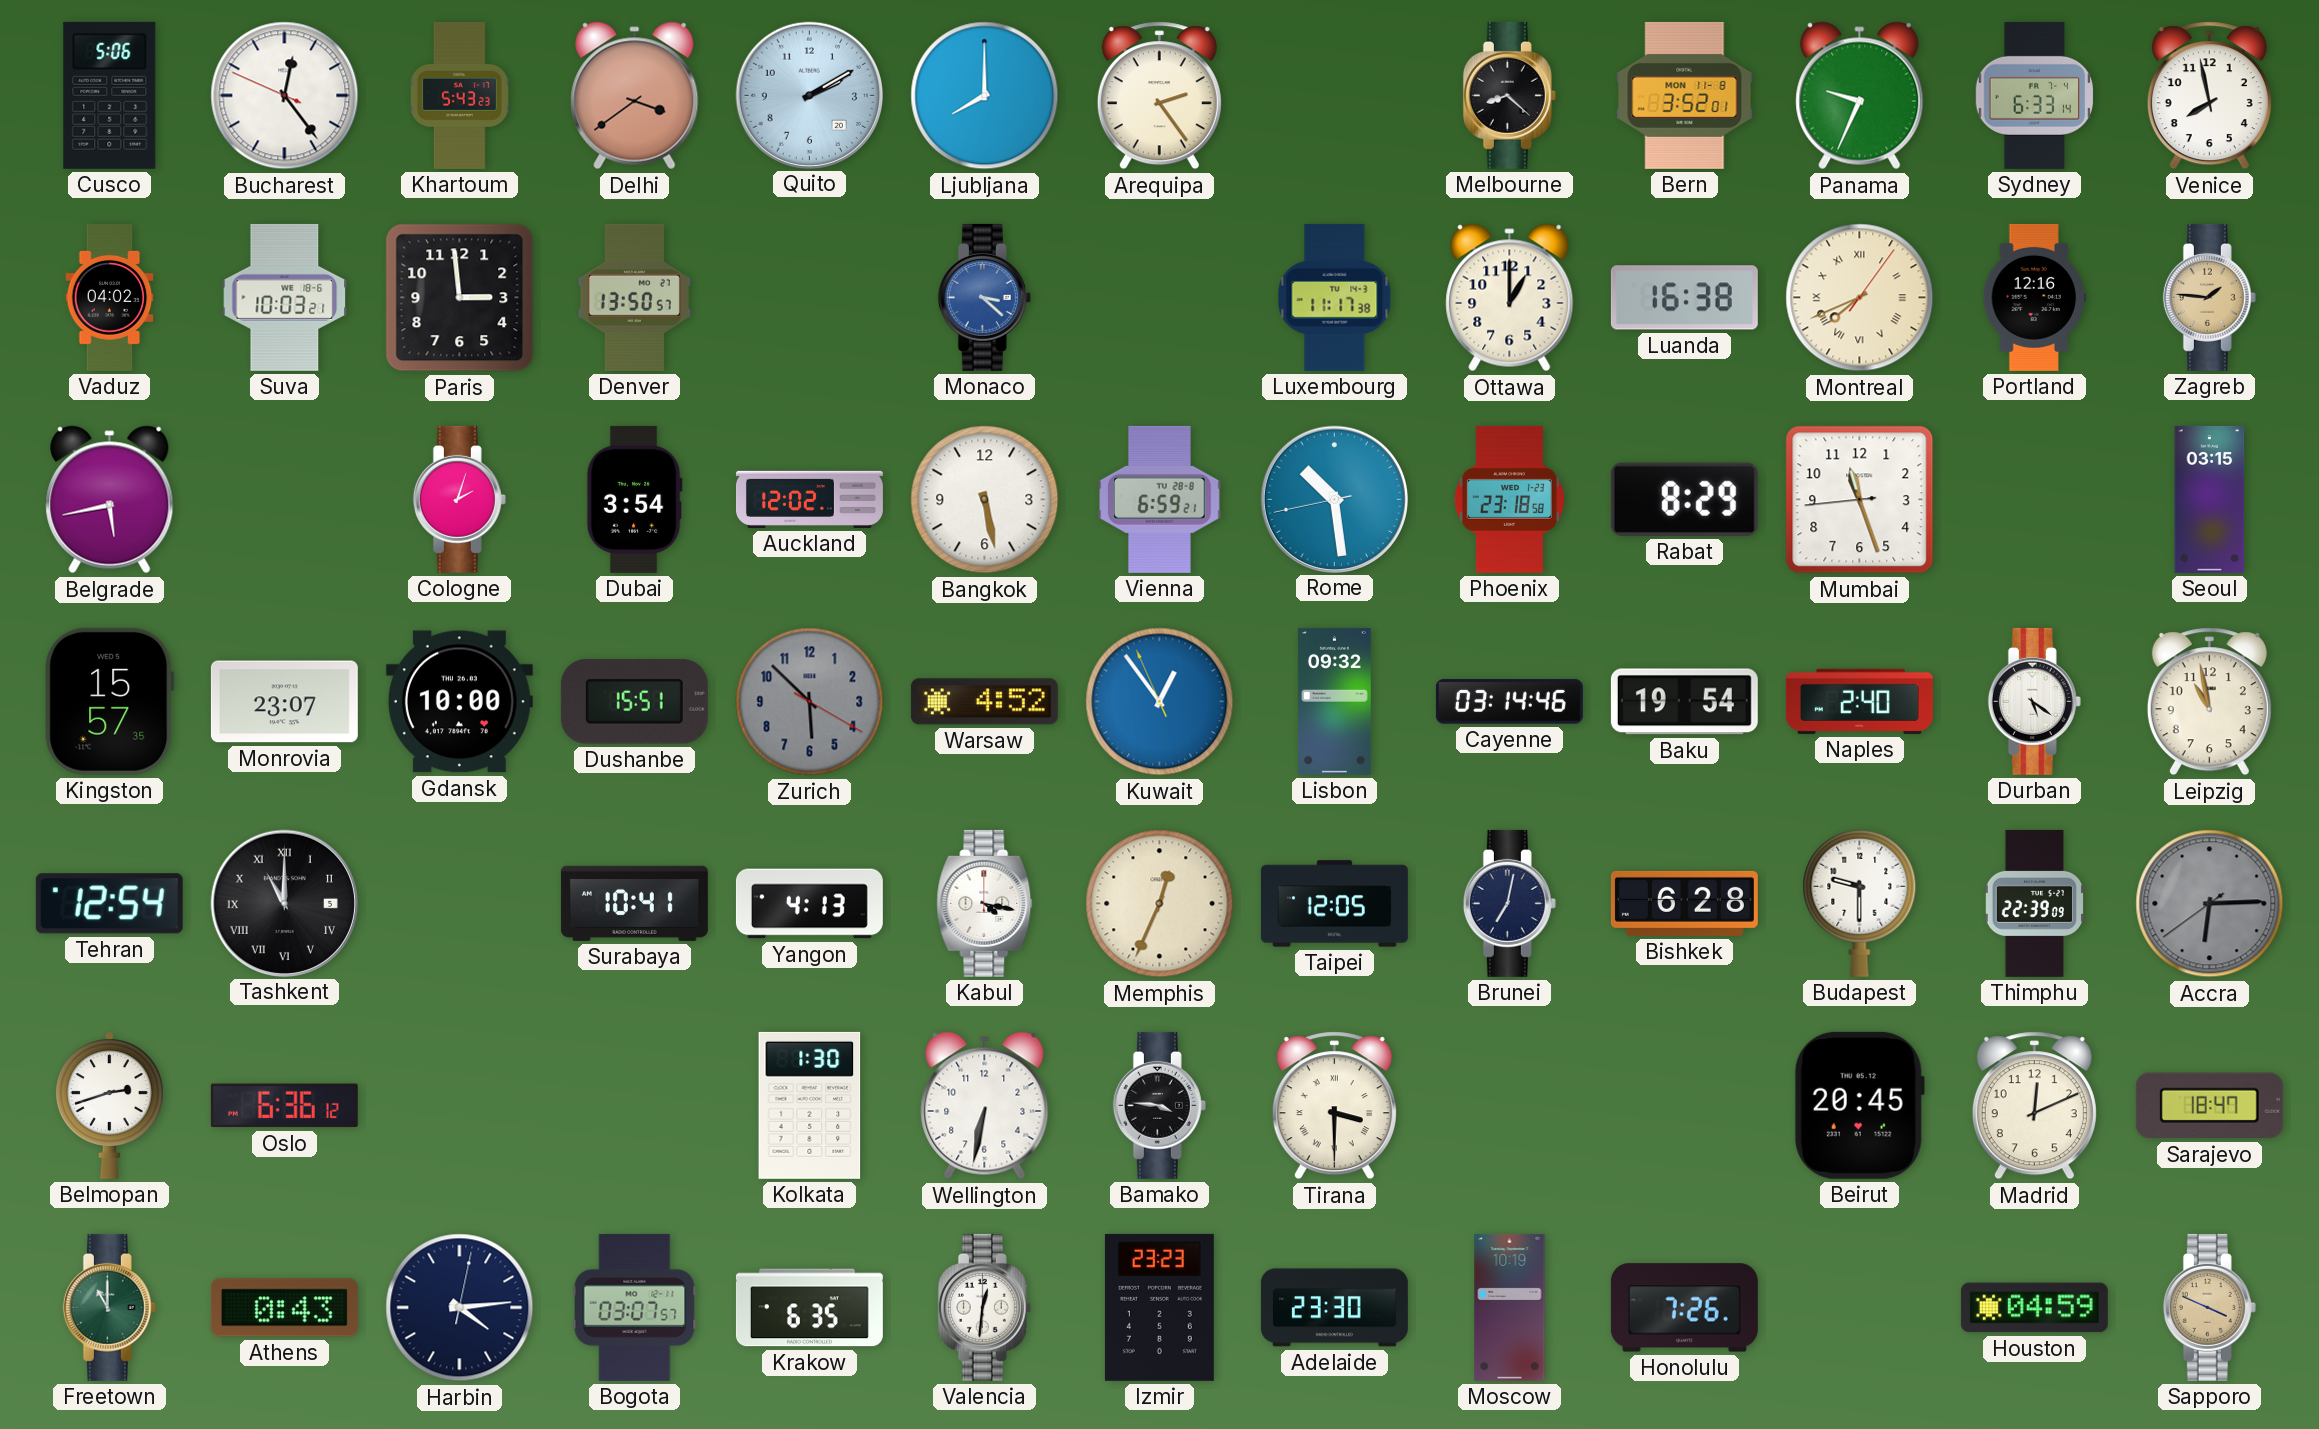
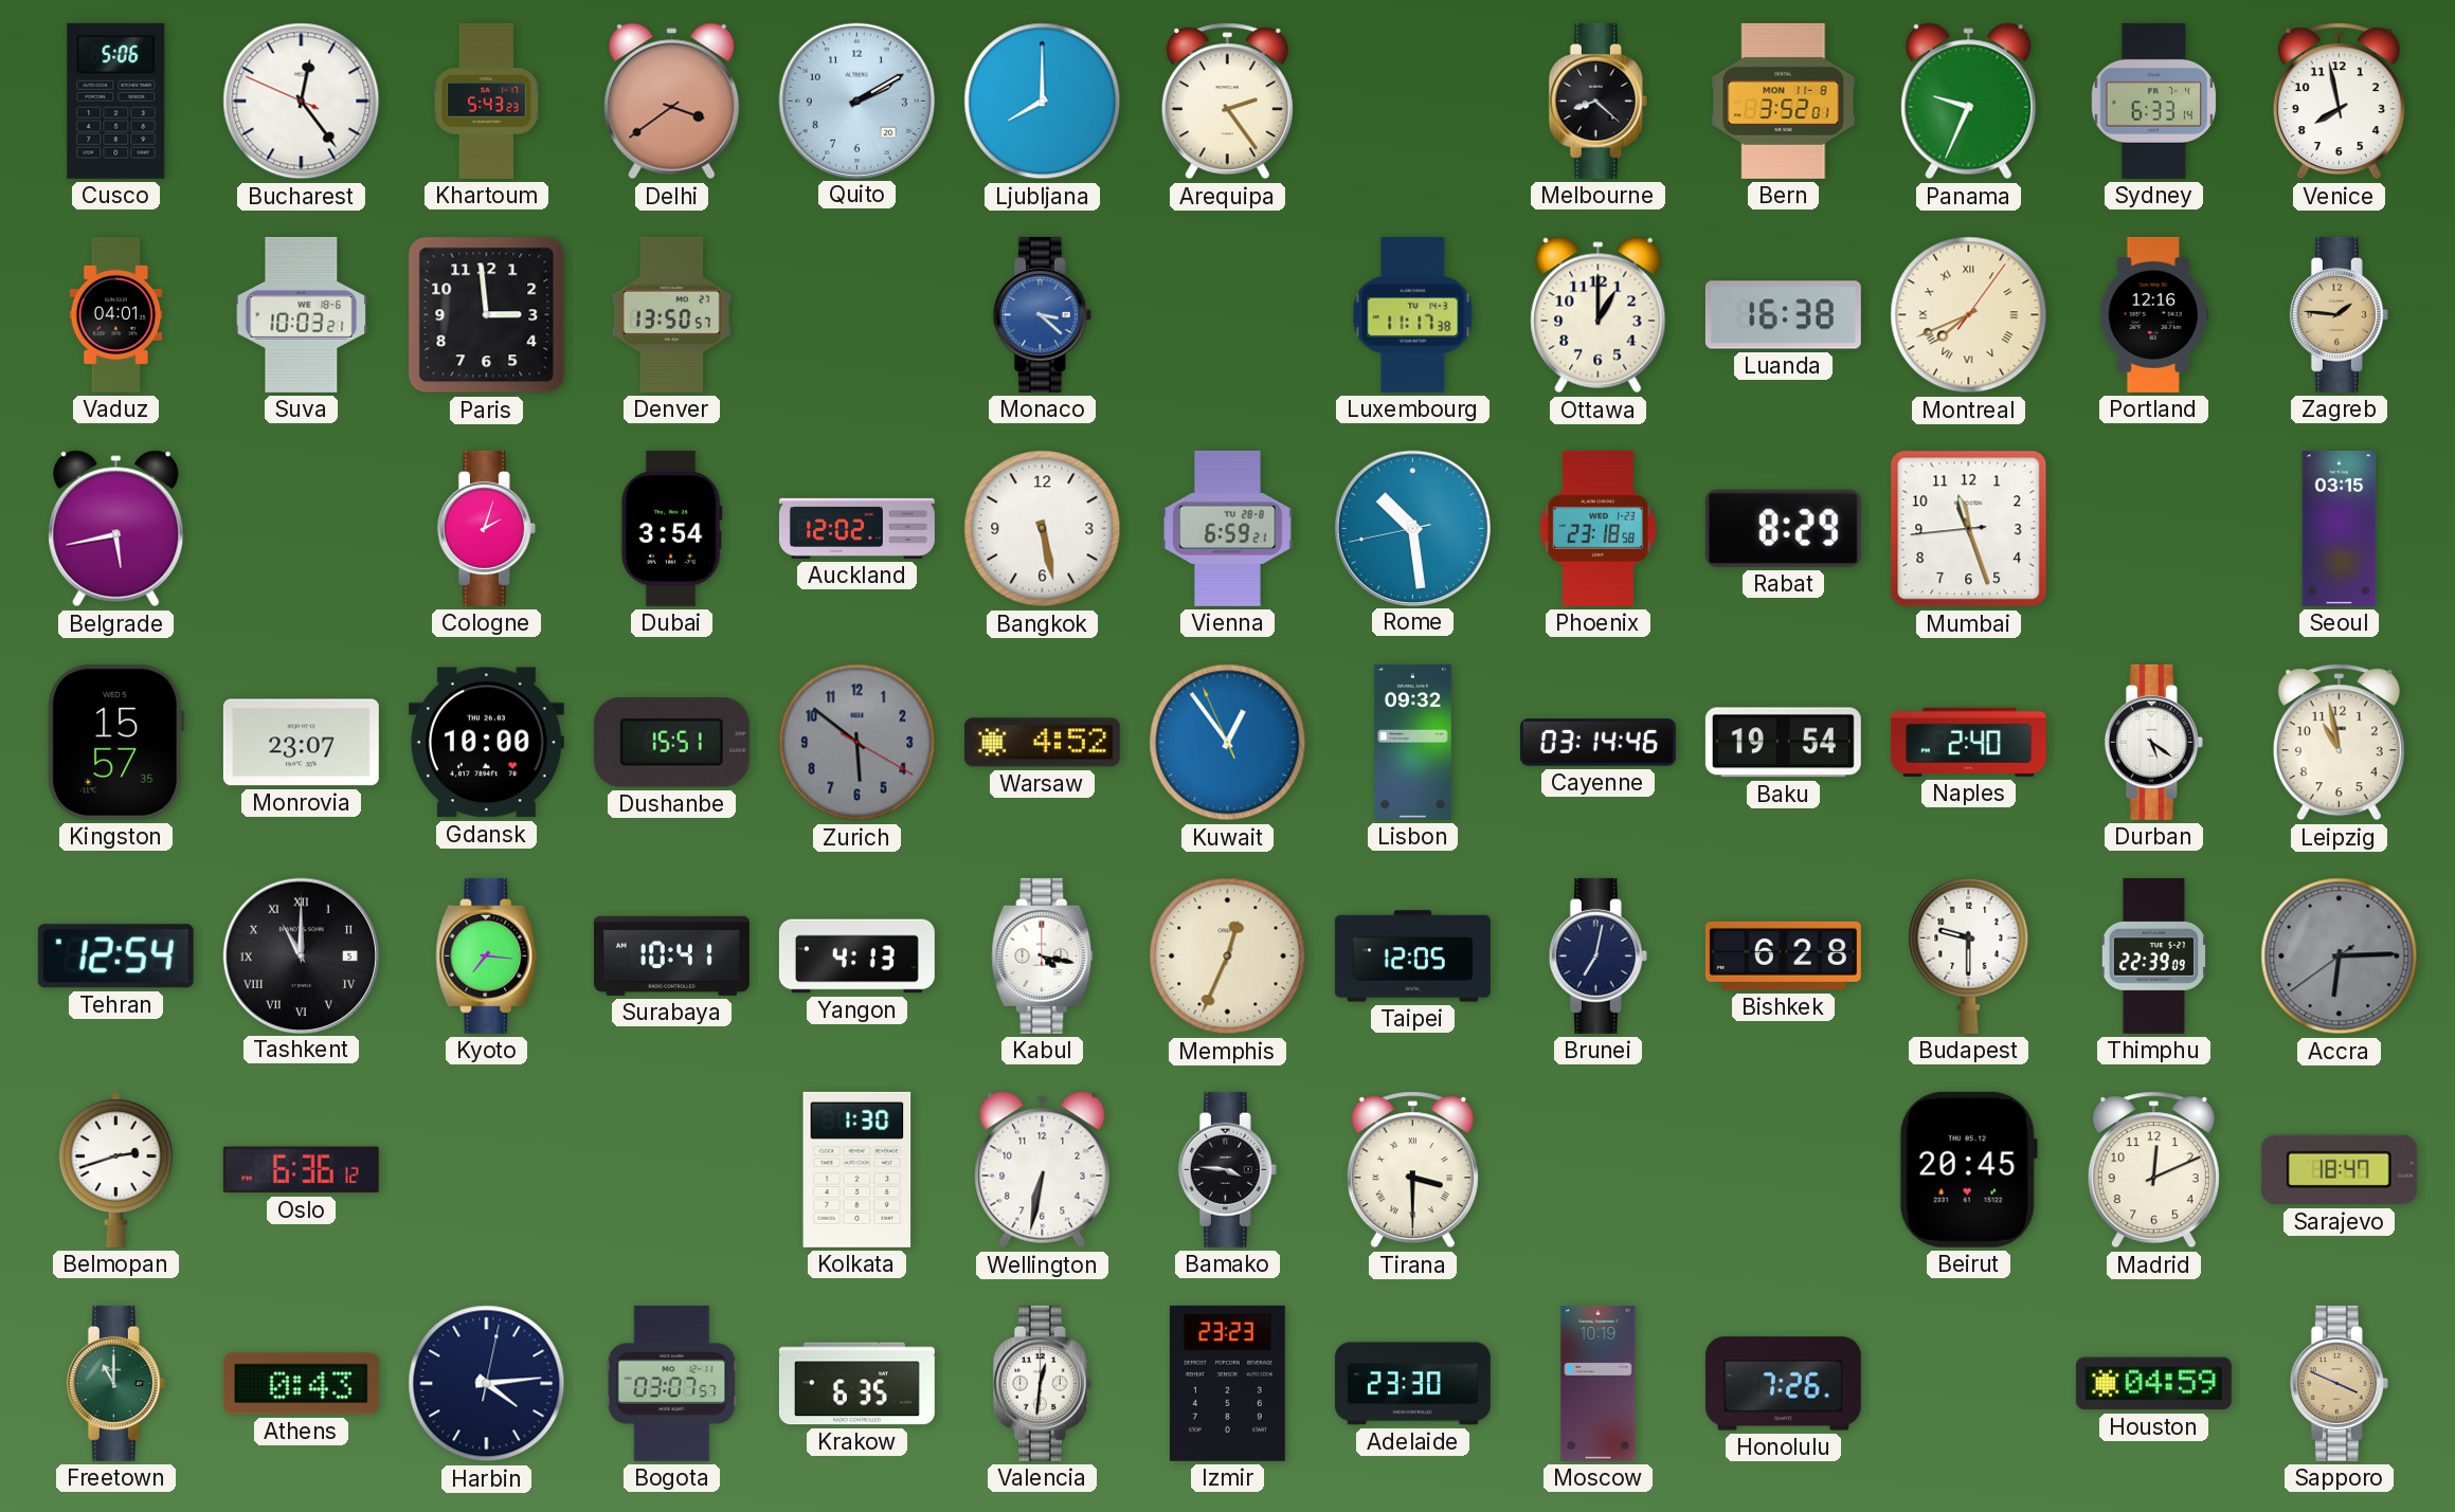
Vaduz: 04:02 -> 04:01 (116, 314)
Zurich: 5:52 -> 5:51 (858, 743)
Kyoto: none -> 7:16 (487, 955)
